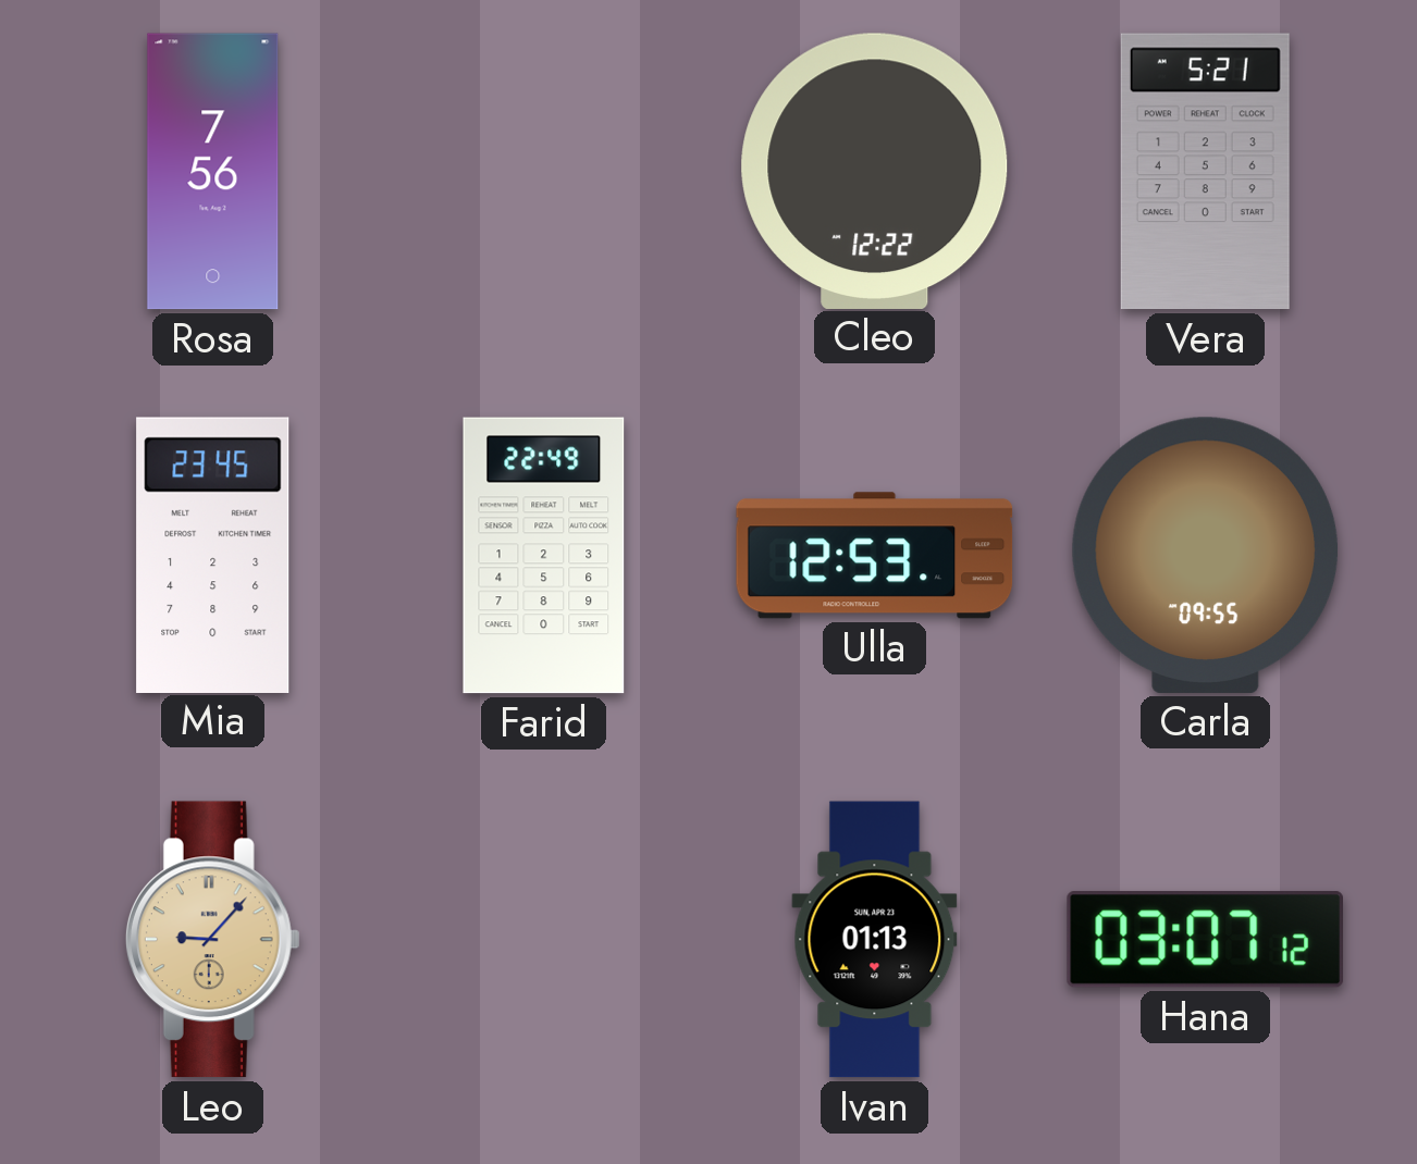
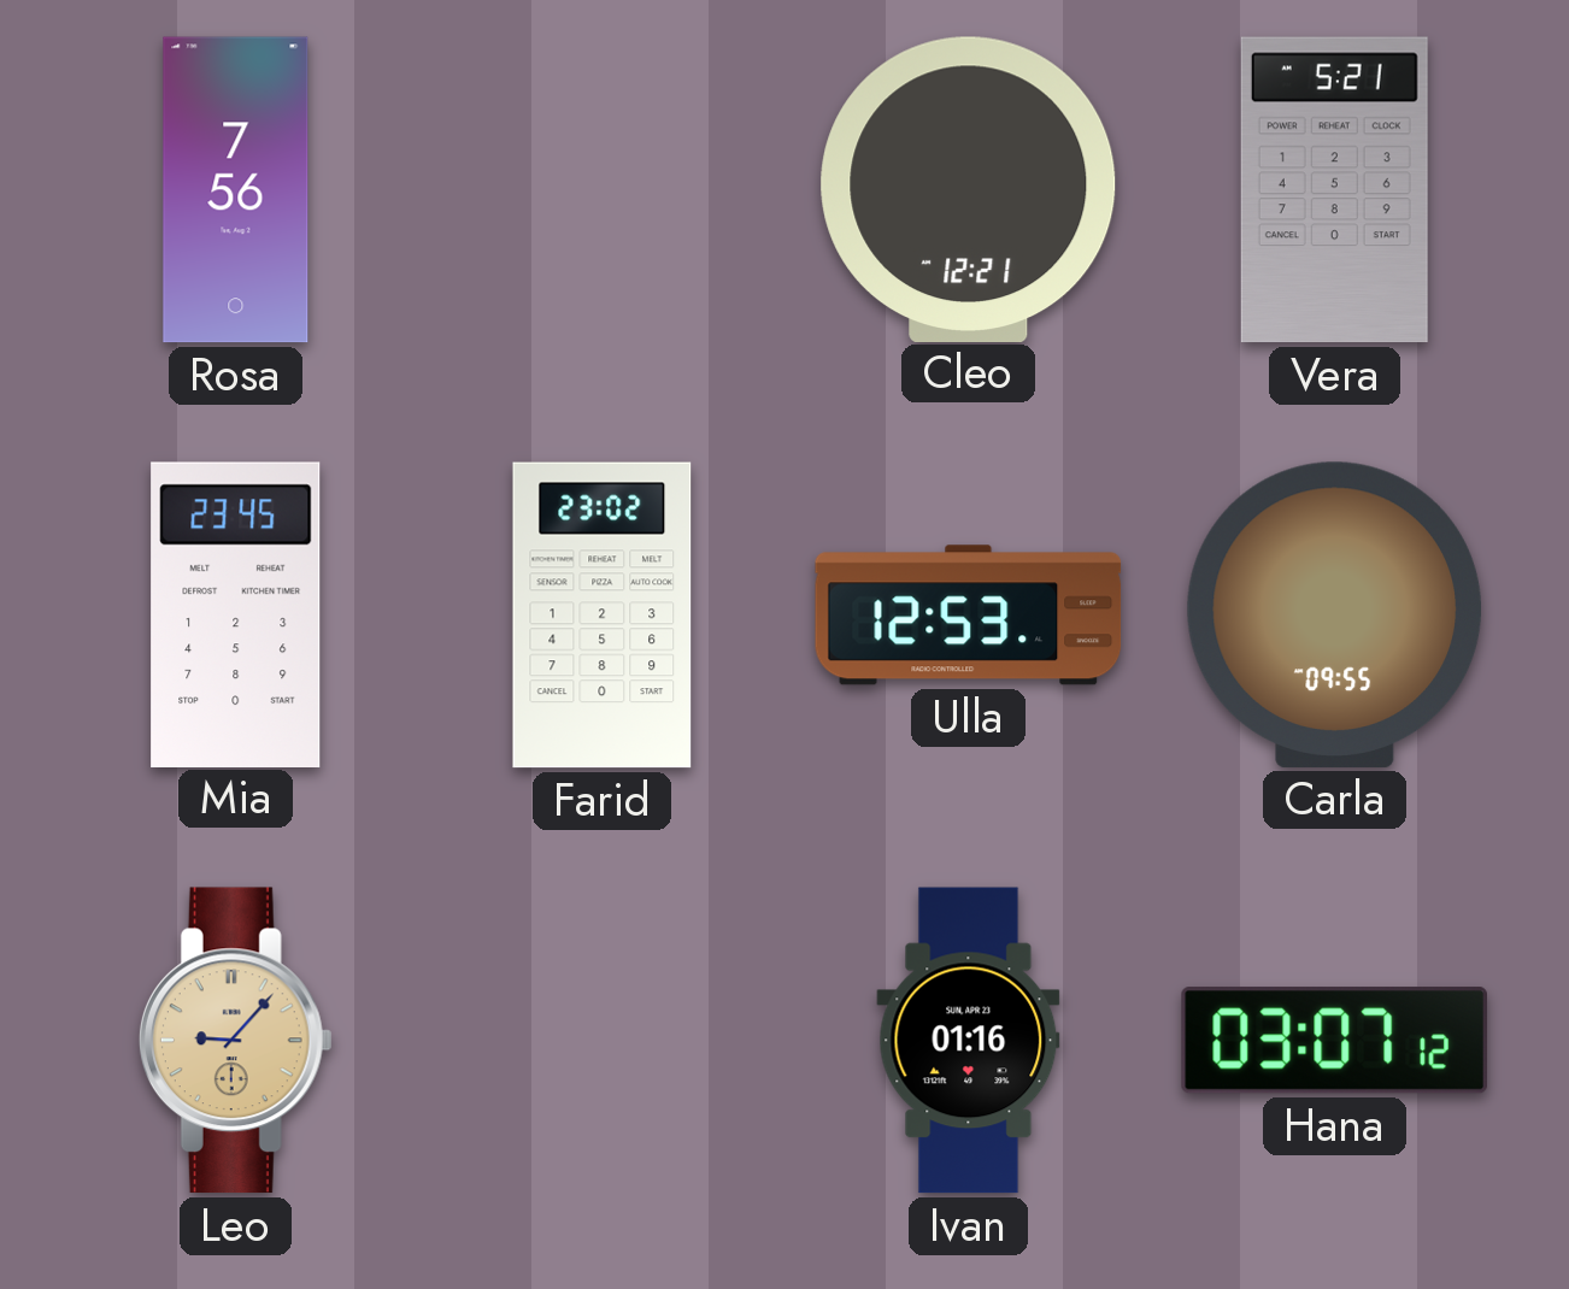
Cleo: 12:22 -> 12:21 (969, 189)
Farid: 22:49 -> 23:02 (603, 616)
Ivan: 01:13 -> 01:16 (969, 1041)
